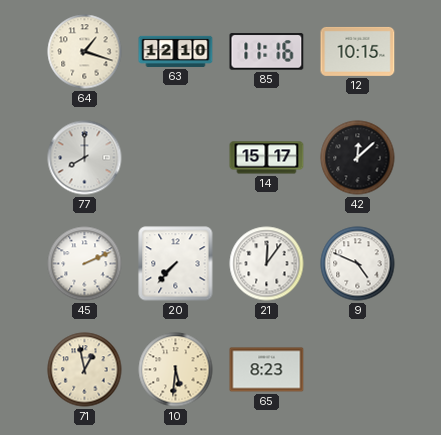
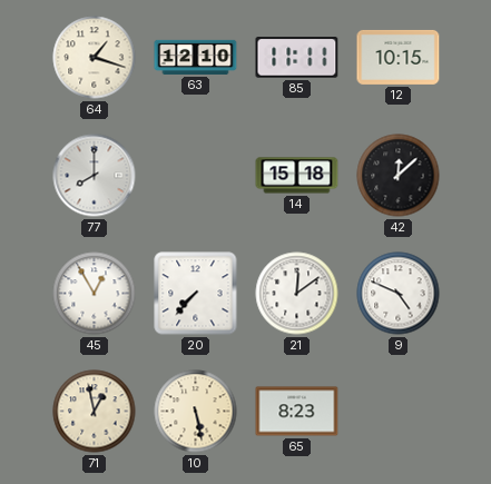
85: 11:16 -> 11:11 (297, 58)
14: 15:17 -> 15:18 (297, 176)
45: 2:11 -> 12:55 (95, 294)
21: 12:06 -> 12:09 (297, 294)
10: 5:31 -> 5:28 (196, 412)
